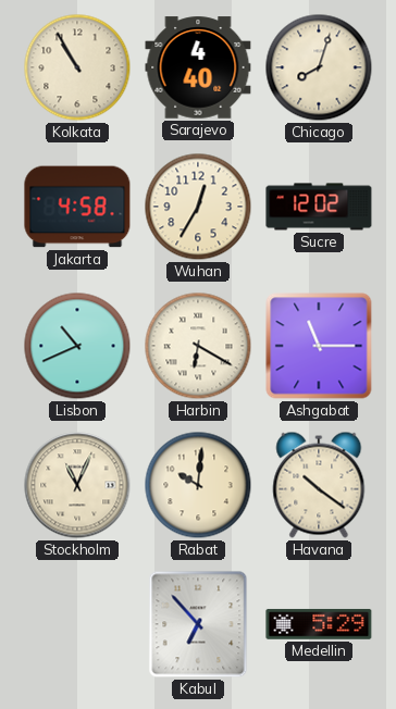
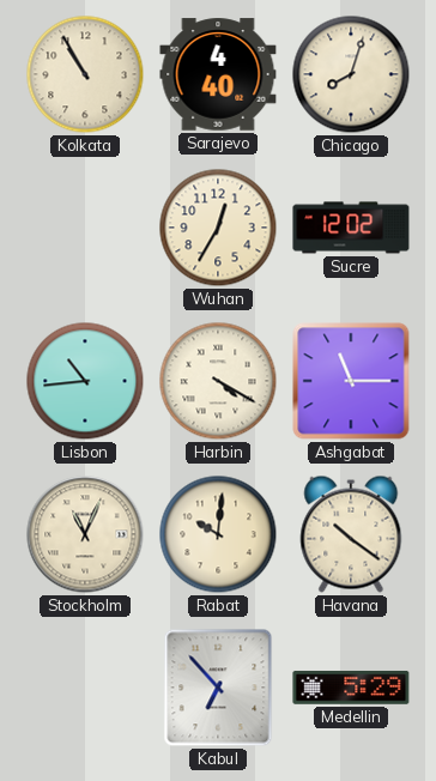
Jakarta: 4:58 -> none (77, 207)
Lisbon: 10:41 -> 10:44 (85, 381)
Harbin: 6:20 -> 4:20 (218, 381)
